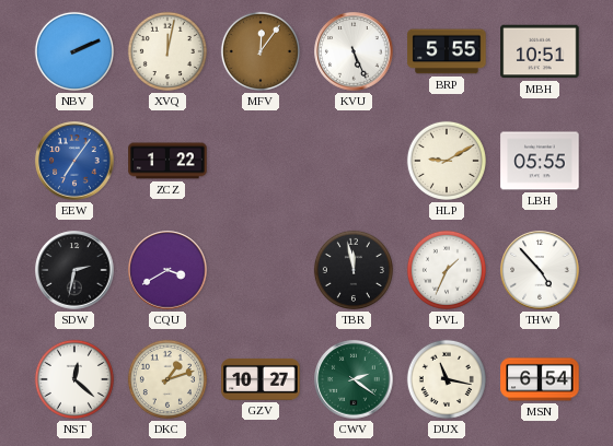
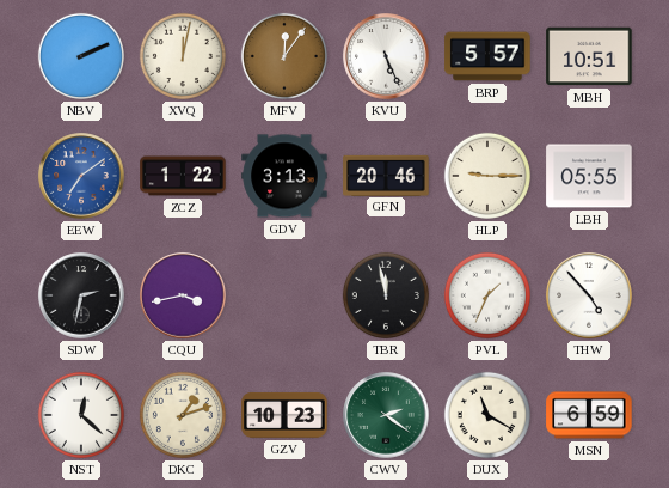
BRP: 5:55 -> 5:57 (487, 56)
EEW: 7:06 -> 7:09 (81, 176)
GDV: none -> 3:13 (284, 176)
GFN: none -> 20:46 (386, 175)
HLP: 9:10 -> 9:15 (487, 176)
CQU: 3:40 -> 3:43 (183, 295)
GZV: 10:27 -> 10:23 (284, 415)
DUX: 11:17 -> 11:20 (487, 415)
MSN: 6:54 -> 6:59 (589, 415)
